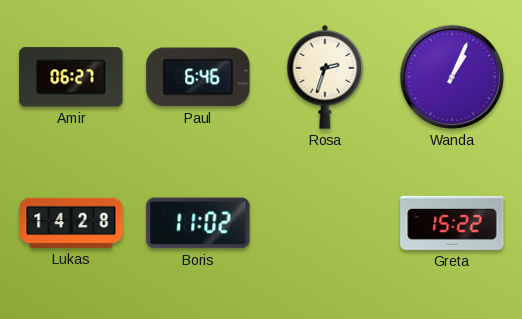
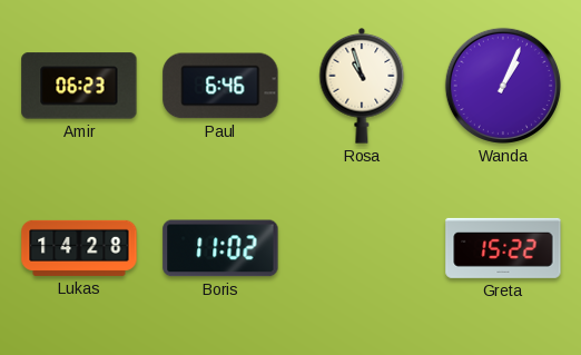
Amir: 06:27 -> 06:23 (79, 86)
Rosa: 2:33 -> 10:57 (362, 86)
